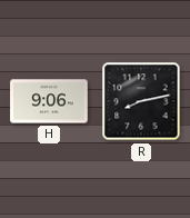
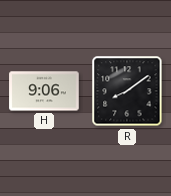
R: 8:13 -> 8:09 (127, 91)
